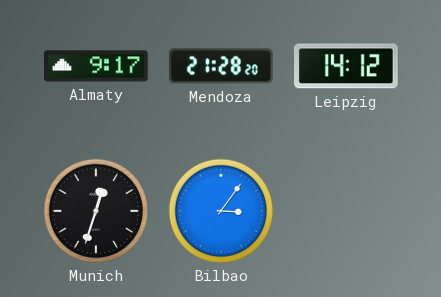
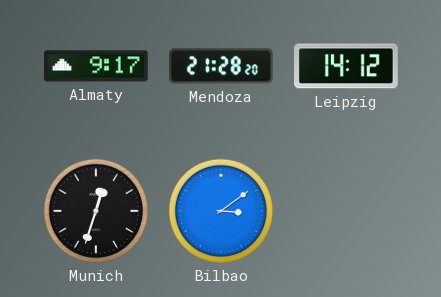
Bilbao: 3:06 -> 3:09 (221, 211)
